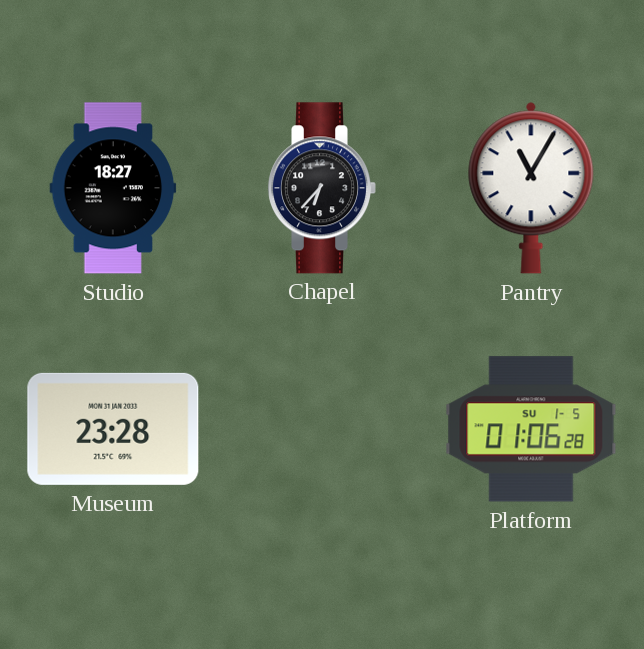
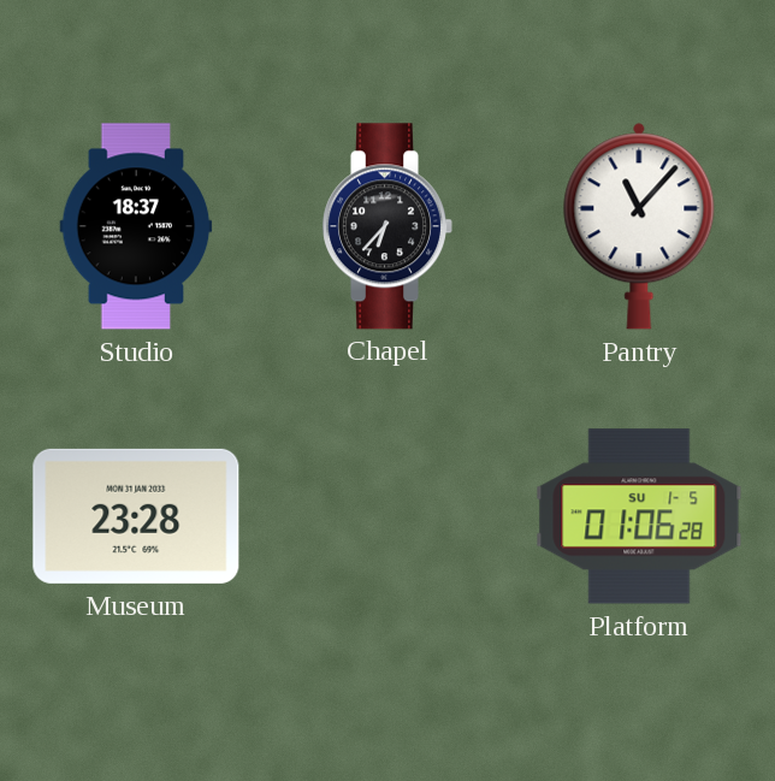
Studio: 18:27 -> 18:37 (136, 226)
Pantry: 11:05 -> 11:07 (639, 226)
